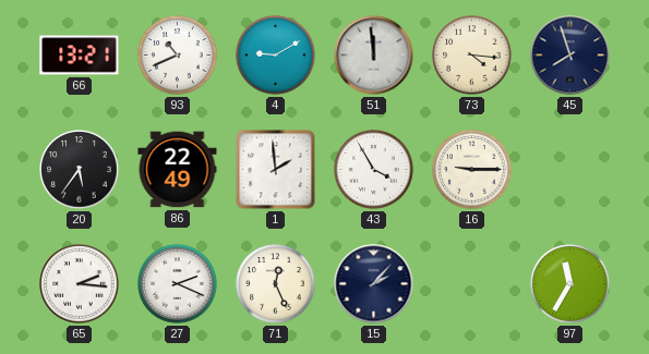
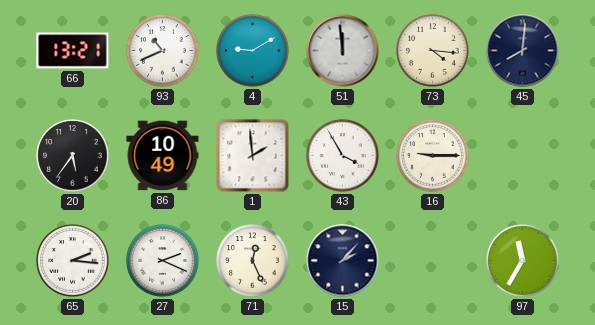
45: 7:57 -> 8:01 (523, 51)
86: 22:49 -> 10:49 (163, 156)
